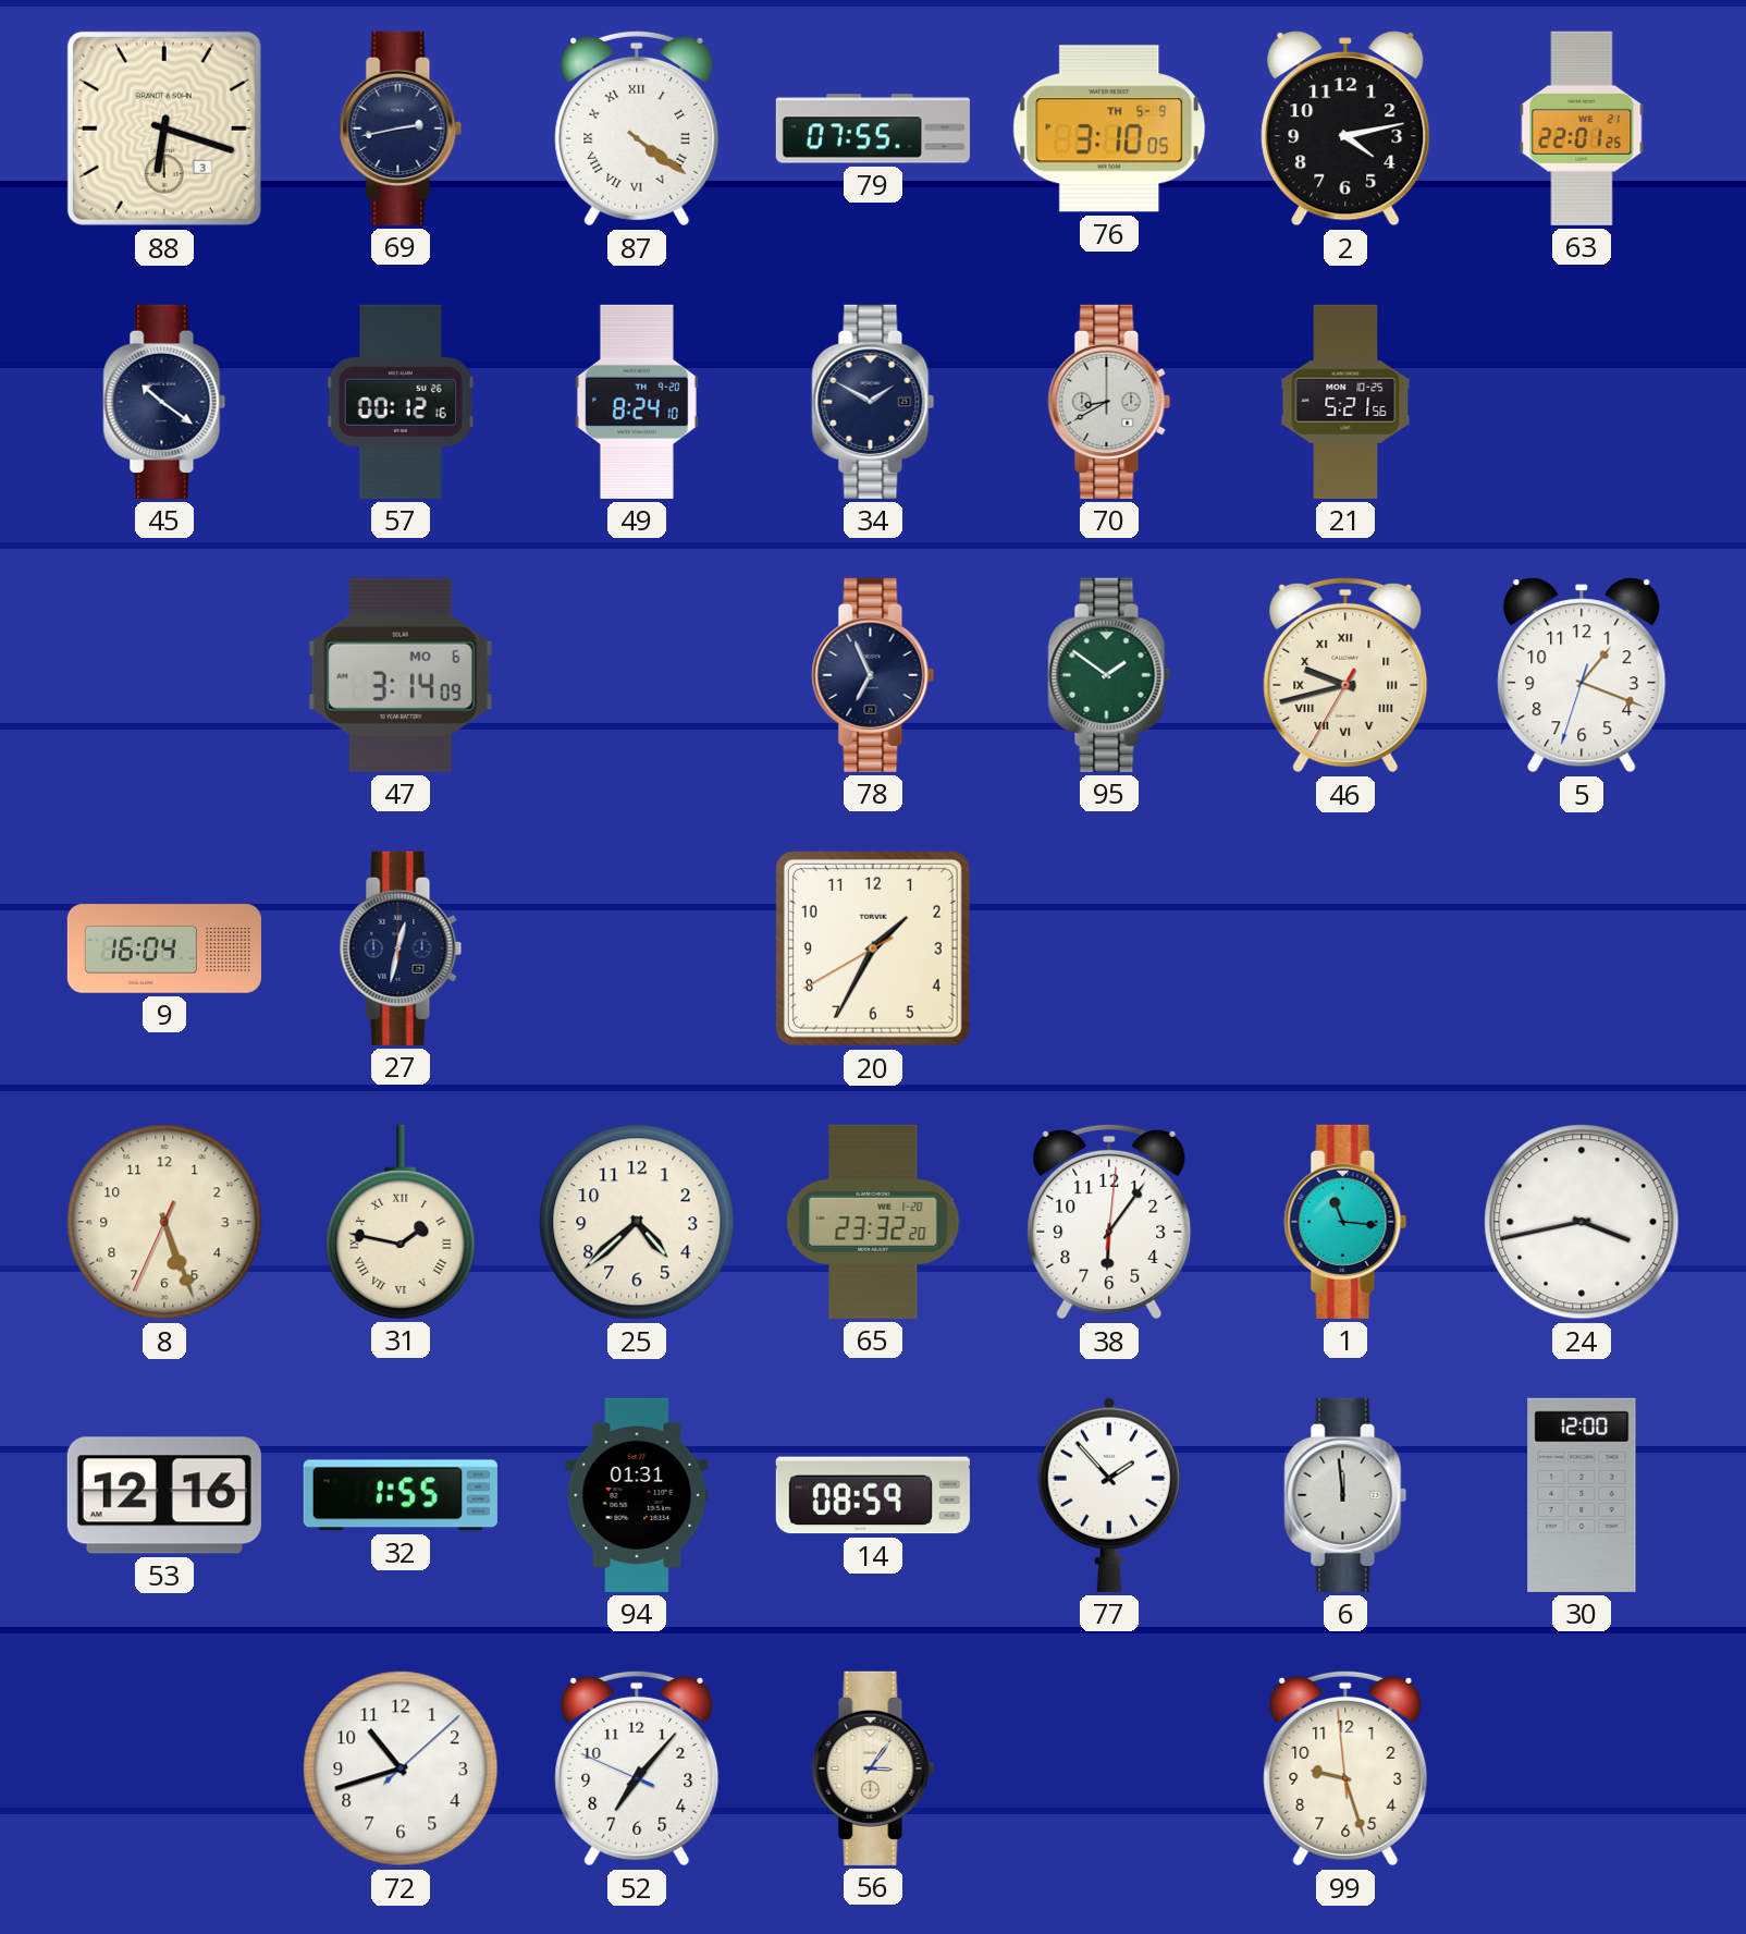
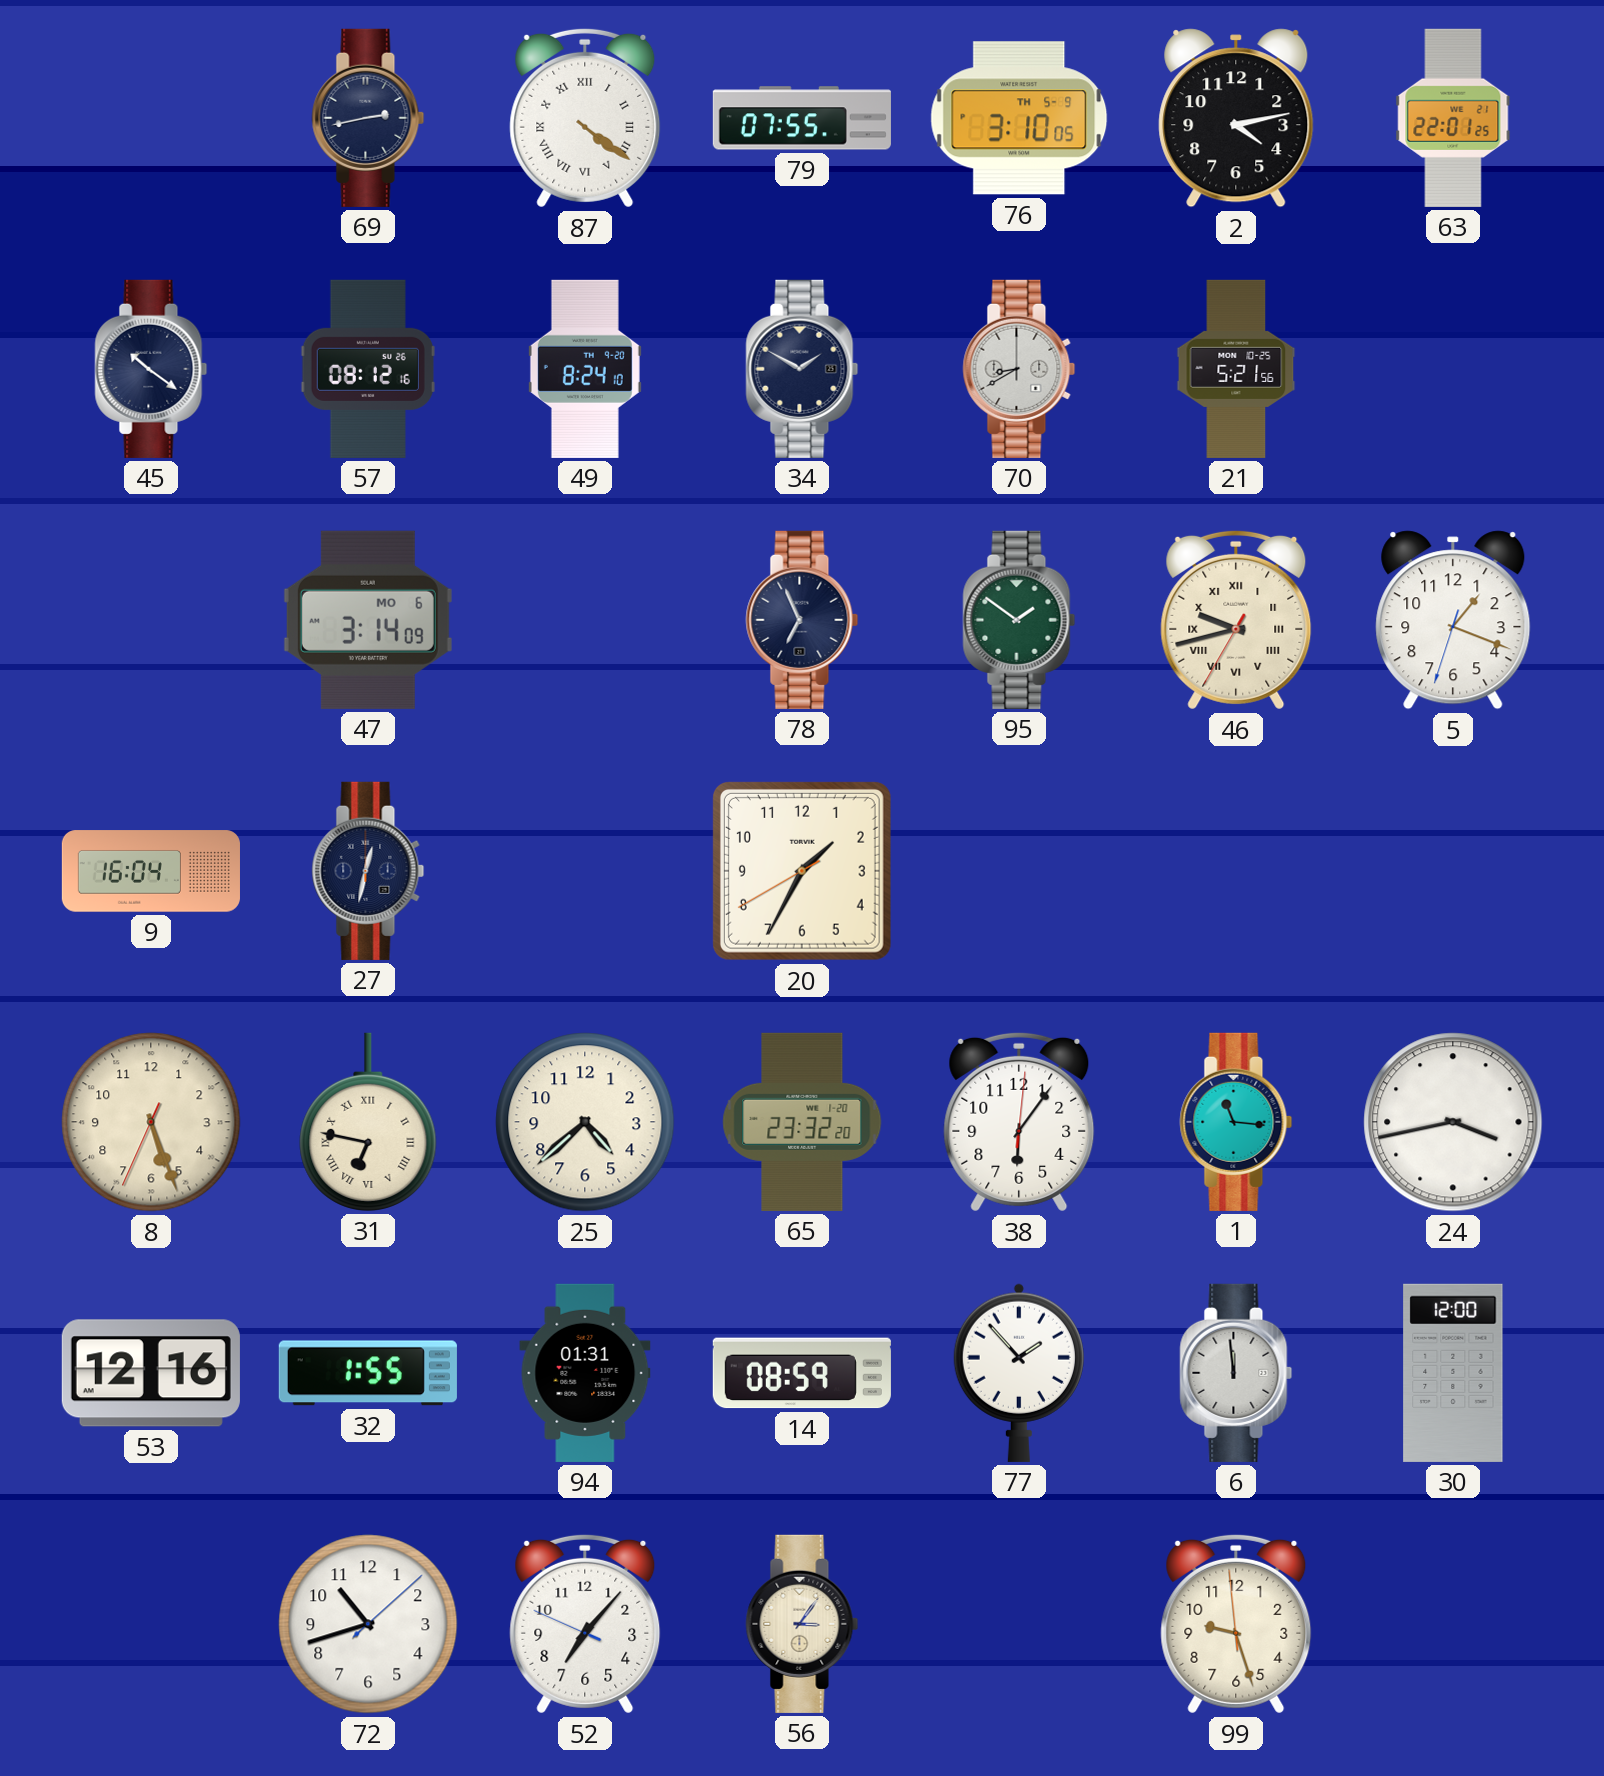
88: 6:18 -> none (164, 128)
57: 00:12 -> 08:12 (368, 369)
31: 1:47 -> 6:47 (368, 1122)
